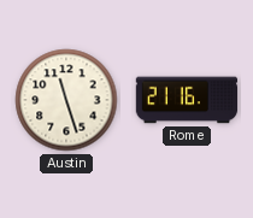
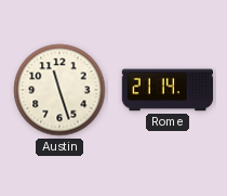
Rome: 21:16 -> 21:14 (168, 90)
